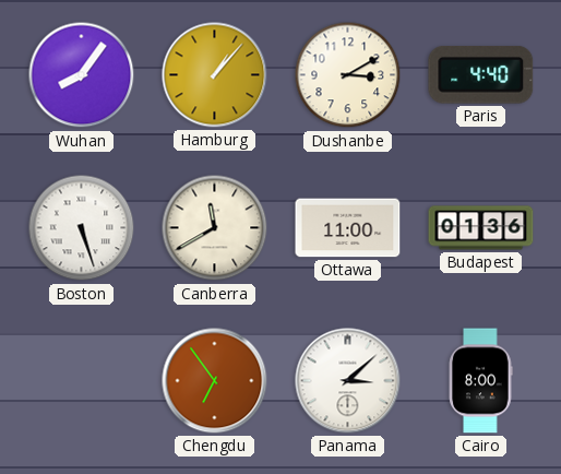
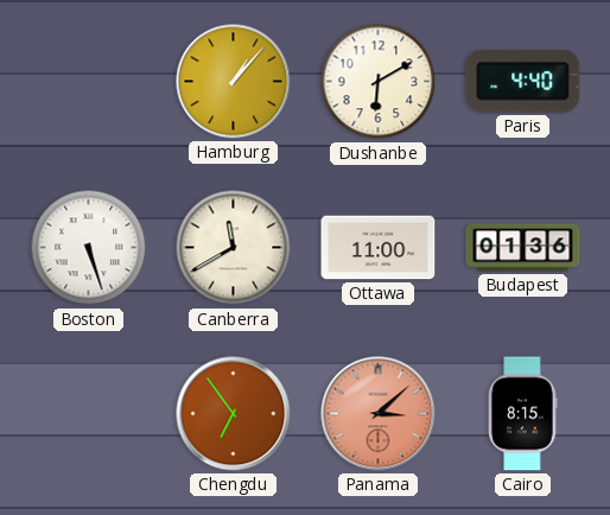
Wuhan: 8:06 -> none (82, 75)
Dushanbe: 3:10 -> 6:10 (379, 82)
Panama dial: white -> salmon (379, 414)
Cairo: 8:00 -> 8:15 (522, 414)
